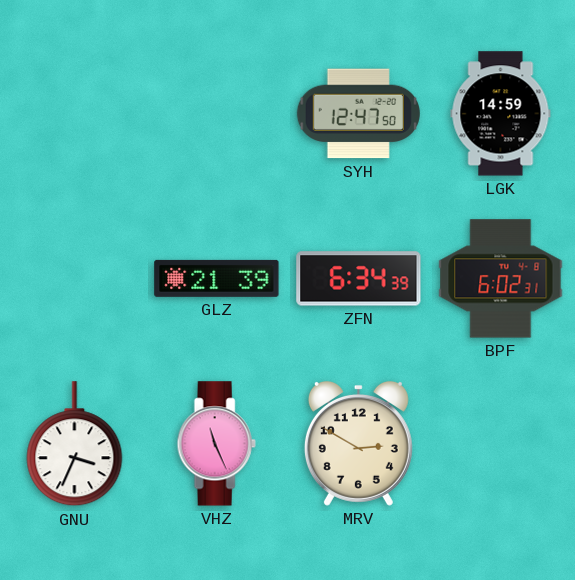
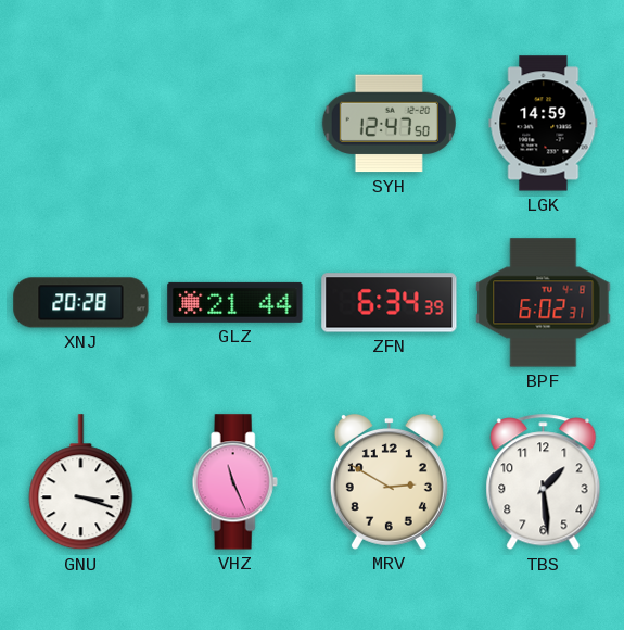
XNJ: none -> 20:28 (81, 303)
GLZ: 21:39 -> 21:44 (235, 302)
GNU: 3:34 -> 3:18 (81, 482)
TBS: none -> 1:29 (544, 482)
